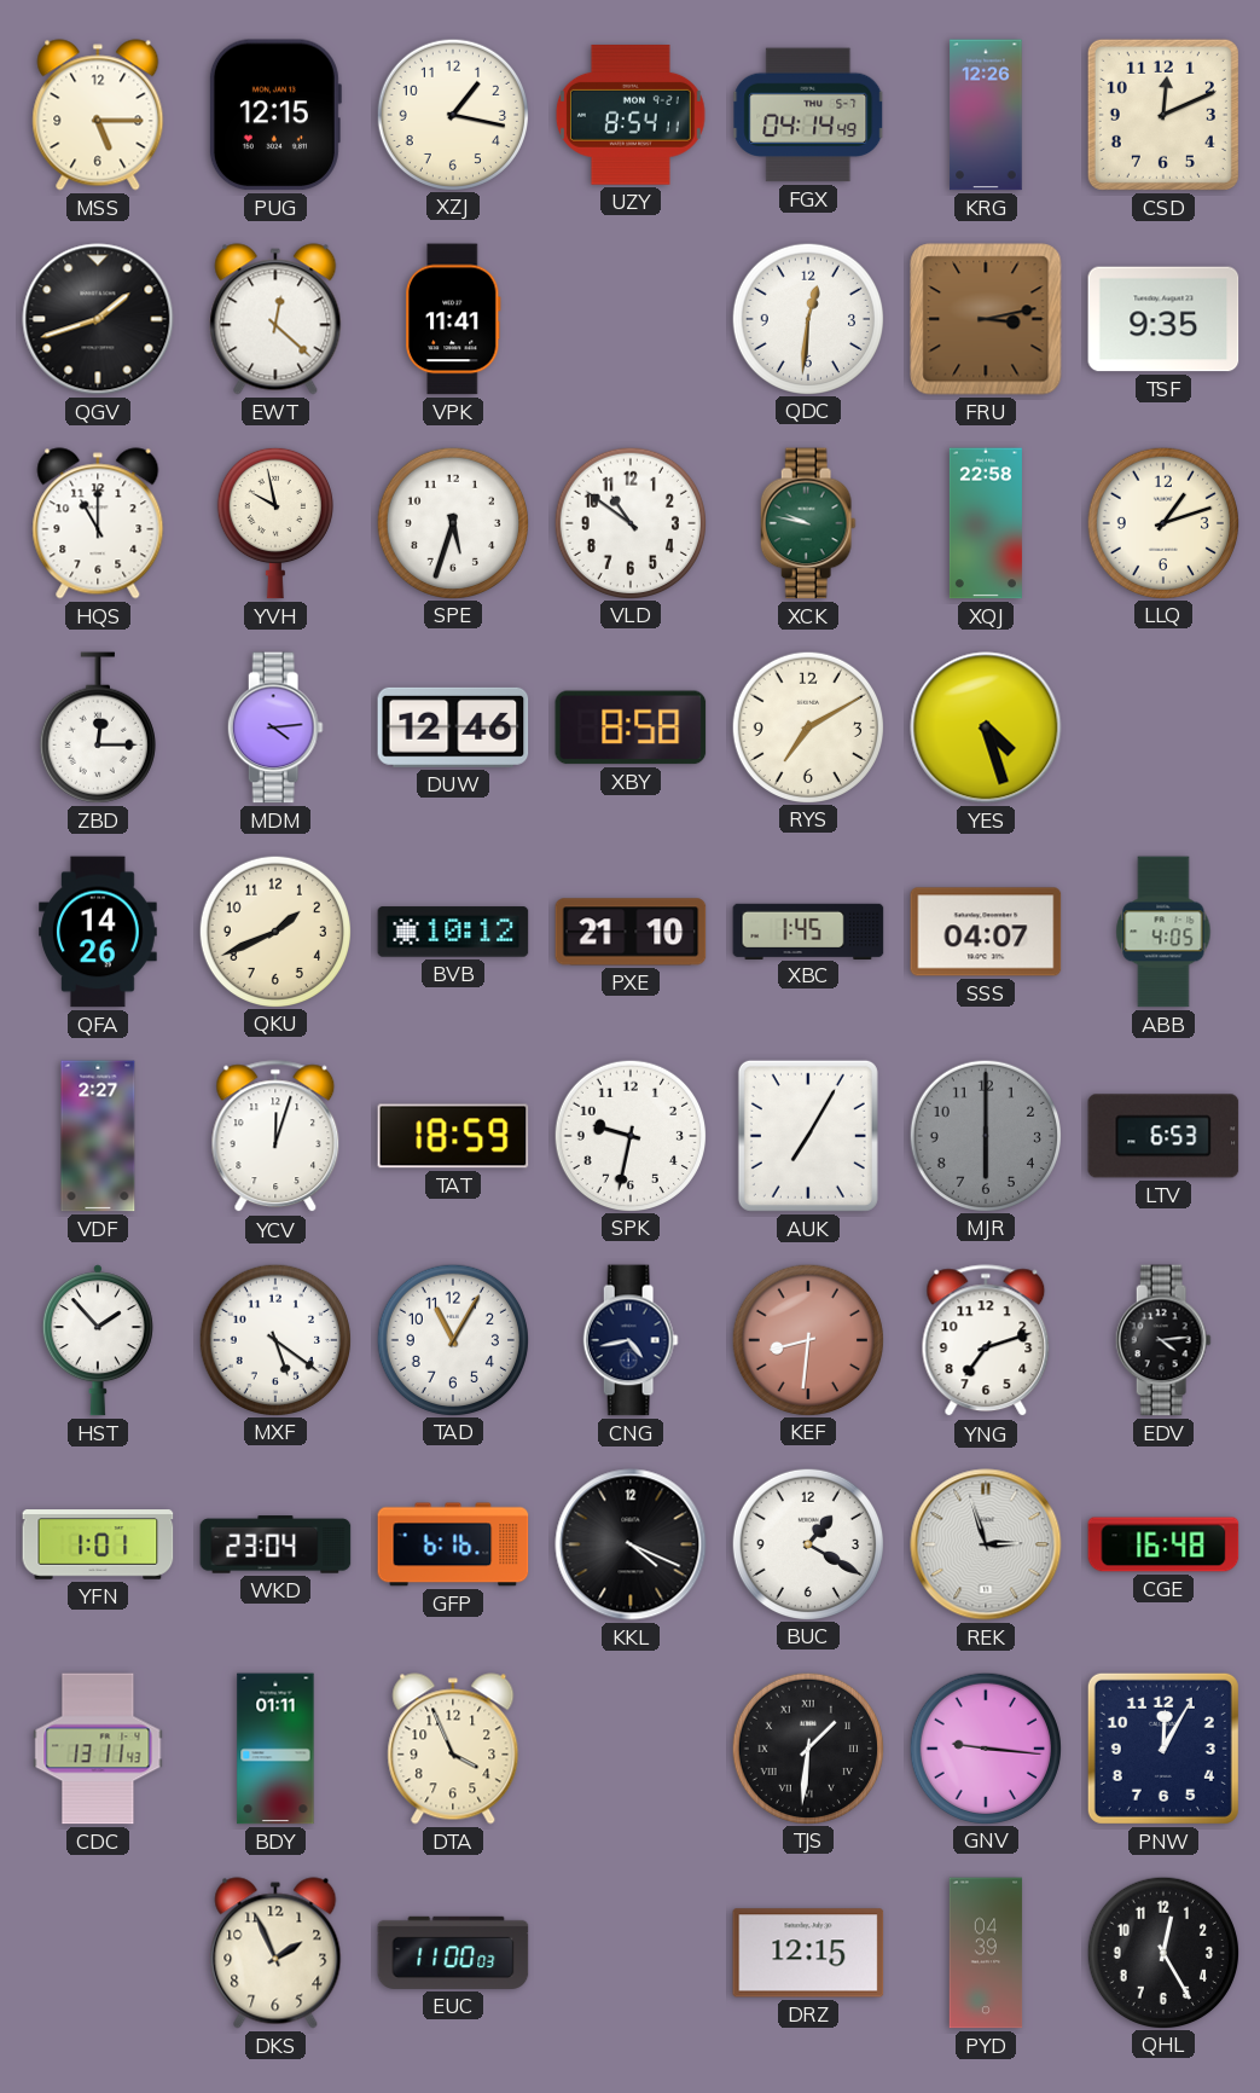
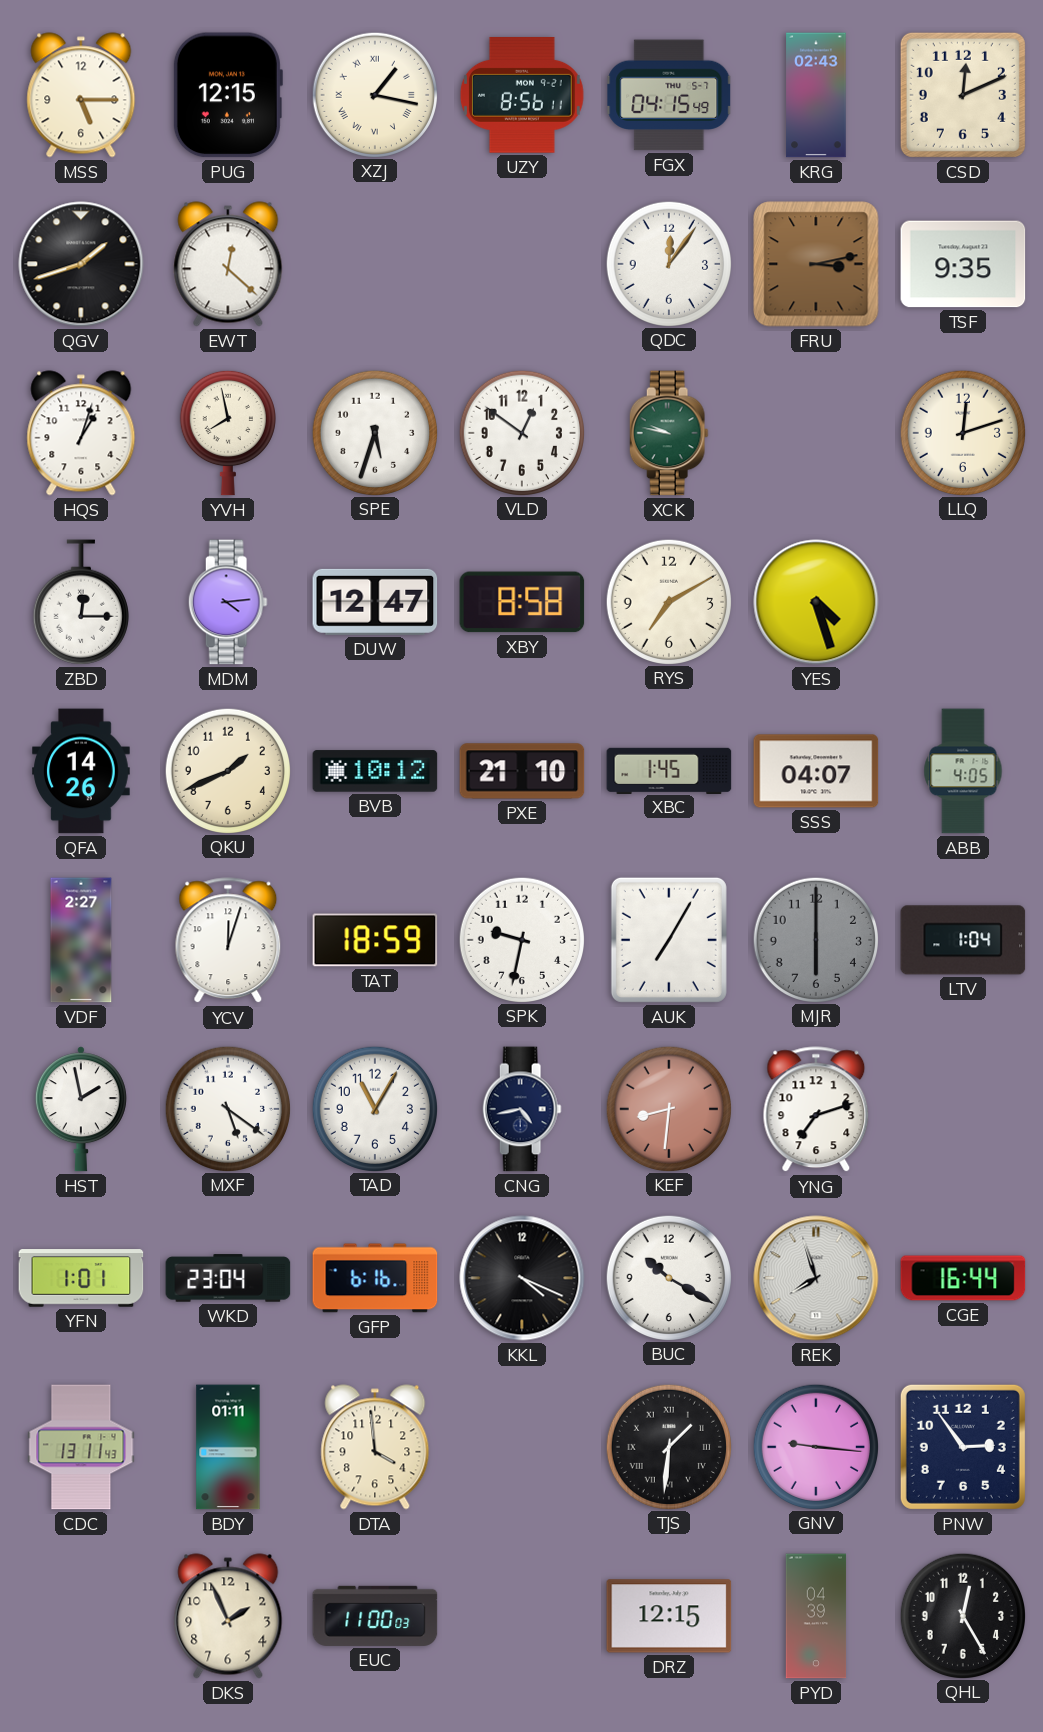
XZJ numerals: Arabic -> Roman (374, 94)
UZY: 8:54 -> 8:56 (522, 95)
FGX: 04:14 -> 04:15 (669, 95)
KRG: 12:26 -> 02:43 (816, 95)
VPK: 11:41 -> none (453, 319)
QDC: 12:31 -> 12:06 (668, 263)
HQS: 11:00 -> 1:03 (81, 433)
YVH: 9:58 -> 7:58 (228, 433)
VLD: 10:51 -> 12:51 (521, 432)
XQJ: 22:58 -> none (986, 523)
LLQ: 1:12 -> 12:12 (962, 432)
DUW: 12:46 -> 12:47 (375, 602)
LTV: 6:53 -> 1:04 (963, 940)
HST: 1:53 -> 1:58 (81, 1109)
EDV: 4:14 -> none (1163, 1340)
BUC: 1:20 -> 10:20 (668, 1277)
REK: 2:57 -> 7:57 (816, 1278)
CGE: 16:48 -> 16:44 (963, 1278)
DTA: 3:56 -> 3:59 (375, 1447)
PNW: 12:05 -> 2:54 (963, 1447)
